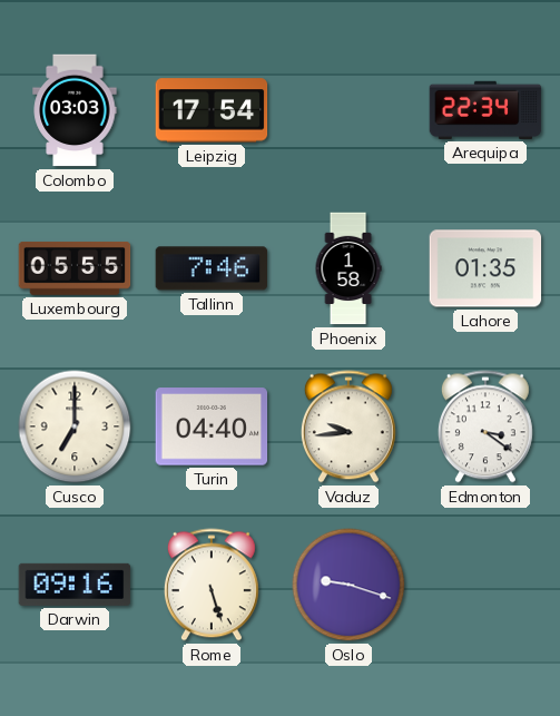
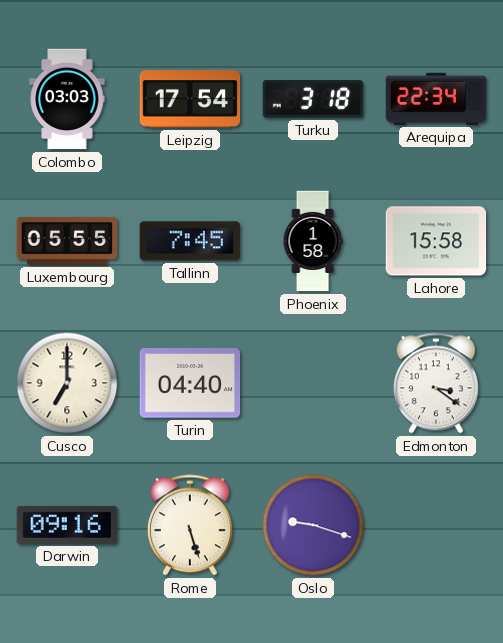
Turku: none -> 3:18 (313, 99)
Tallinn: 7:46 -> 7:45 (190, 241)
Lahore: 01:35 -> 15:58 (436, 241)
Vaduz: 9:44 -> none (348, 426)
